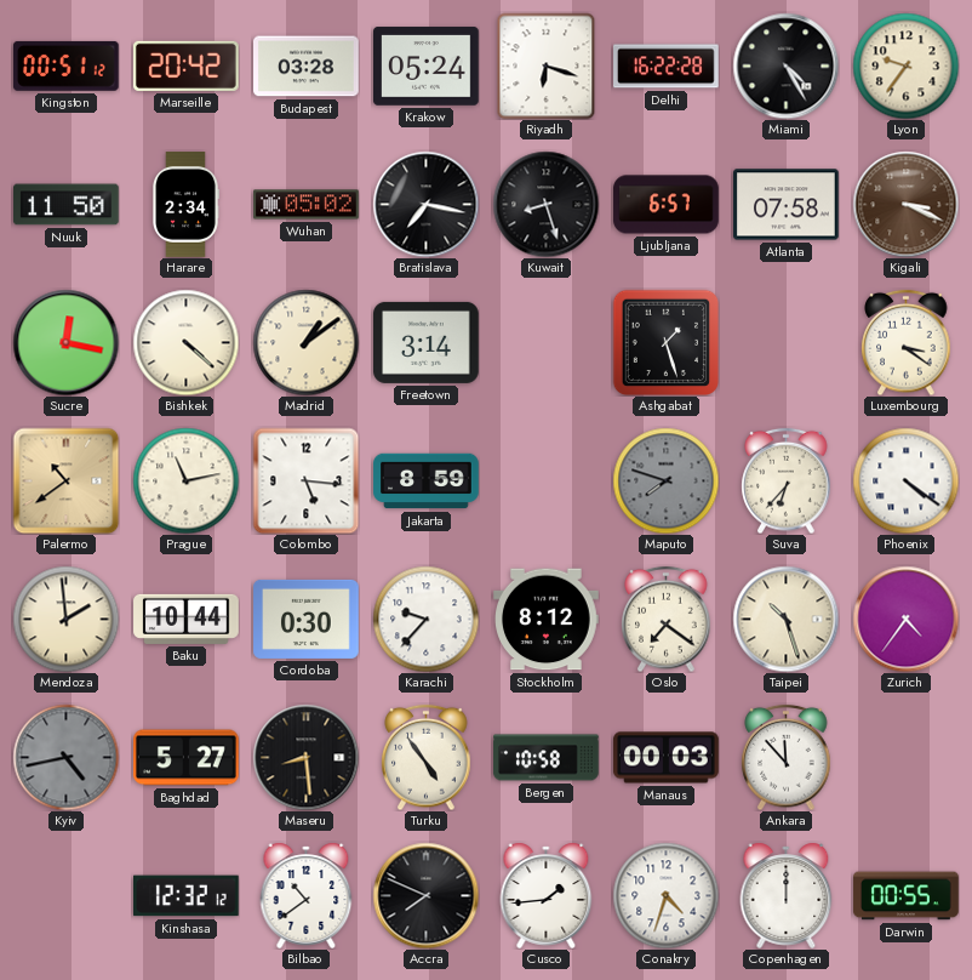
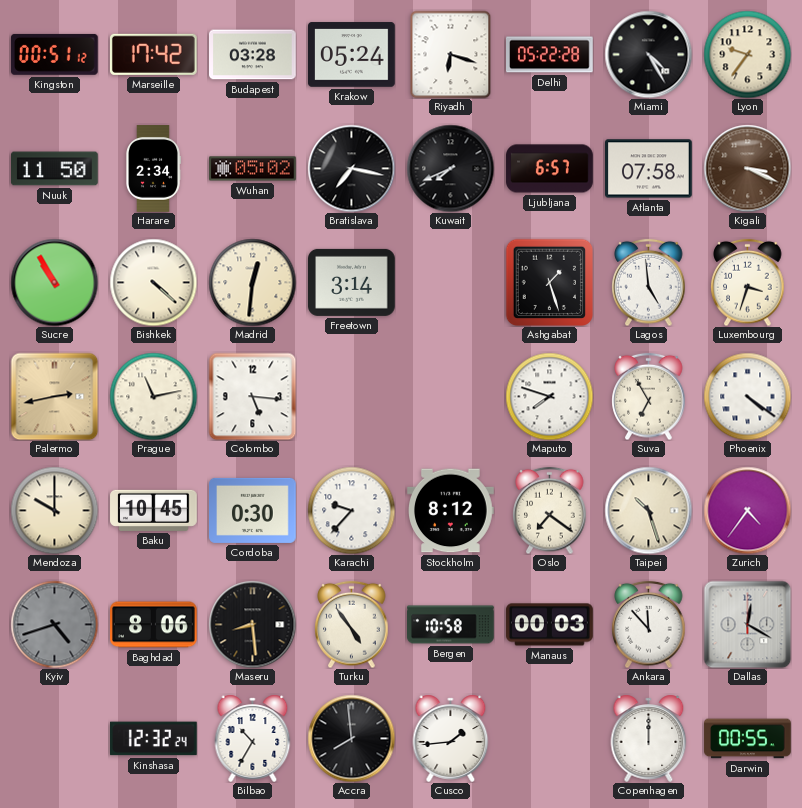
Marseille: 20:42 -> 17:42 (153, 54)
Delhi: 16:22 -> 05:22 (550, 55)
Kuwait: 8:27 -> 7:41 (450, 168)
Sucre: 12:17 -> 10:55 (54, 282)
Madrid: 1:09 -> 12:31 (252, 282)
Lagos: none -> 4:59 (649, 282)
Luxembourg: 3:21 -> 3:33 (748, 282)
Palermo: 10:39 -> 2:43 (54, 396)
Jakarta: 8:59 -> none (427, 482)
Maputo dial: grey -> white (549, 396)
Suva: 6:37 -> 6:55 (649, 396)
Mendoza: 1:59 -> 10:00 (54, 510)
Baku: 10:44 -> 10:45 (154, 510)
Kyiv: 4:43 -> 4:42 (54, 624)
Baghdad: 5:27 -> 8:06 (154, 625)
Dallas: none -> 12:20 (747, 624)
Kinshasa: 12:32:12 -> 12:32:24 (154, 739)
Bilbao: 10:39 -> 10:35 (253, 738)
Accra: 7:49 -> 7:59 (351, 738)
Conakry: 4:33 -> none (665, 895)
